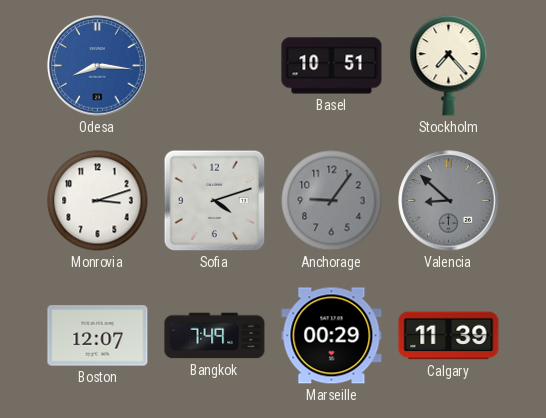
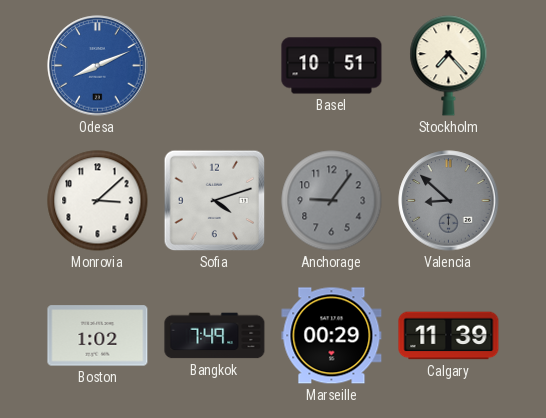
Odesa: 8:16 -> 8:11 (98, 66)
Monrovia: 3:12 -> 3:08 (98, 201)
Boston: 12:07 -> 1:02 (98, 336)
